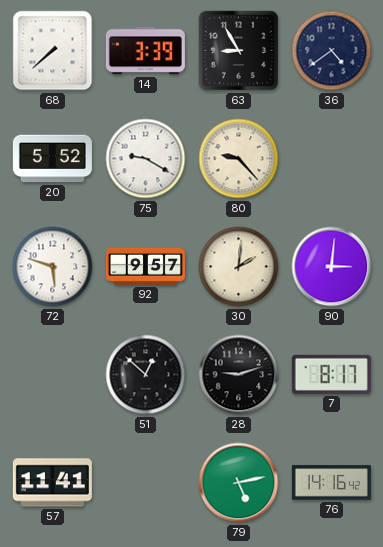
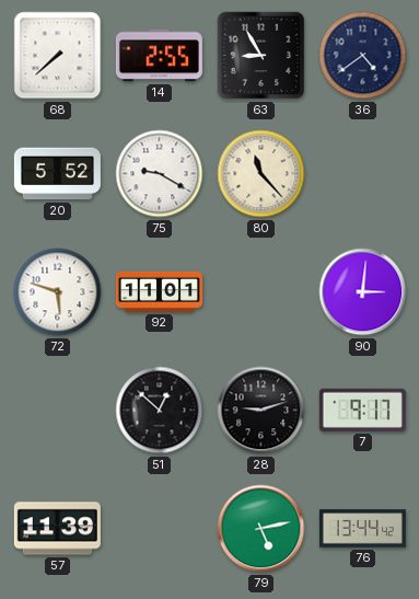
14: 3:39 -> 2:55 (159, 56)
80: 9:23 -> 11:23 (261, 174)
92: 9:57 -> 11:01 (159, 291)
30: 2:01 -> none (239, 267)
7: 8:17 -> 9:17 (362, 410)
57: 11:41 -> 11:39 (57, 529)
76: 14:16 -> 13:44 (362, 529)
